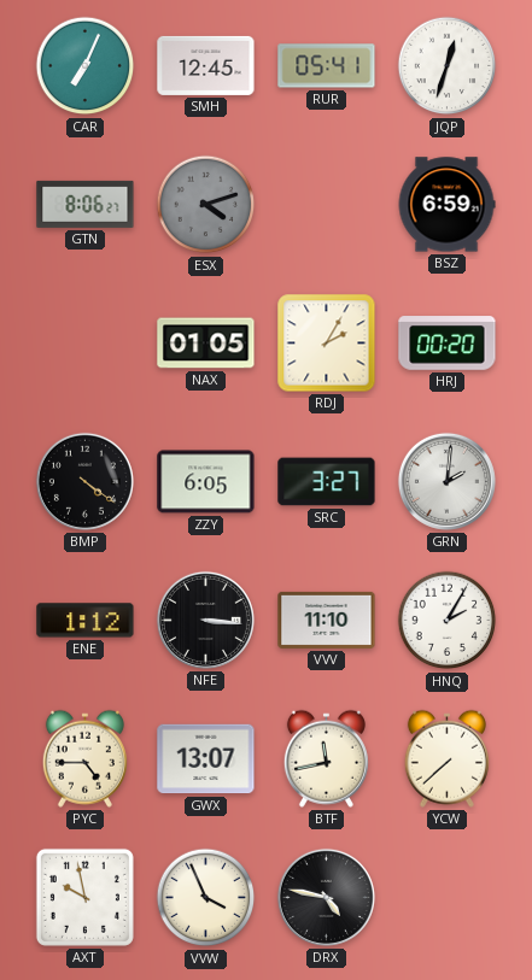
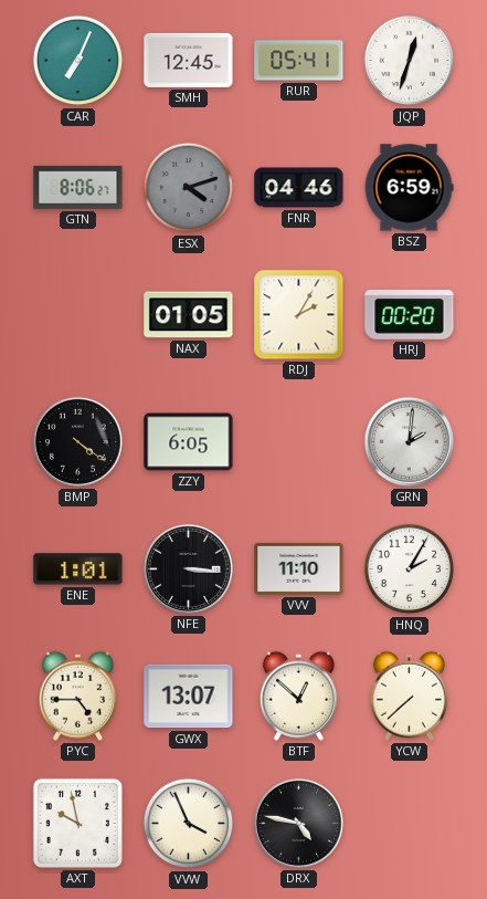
FNR: none -> 04:46 (299, 188)
SRC: 3:27 -> none (327, 482)
ENE: 1:12 -> 1:01 (78, 569)
BTF: 11:43 -> 12:52 (298, 696)
